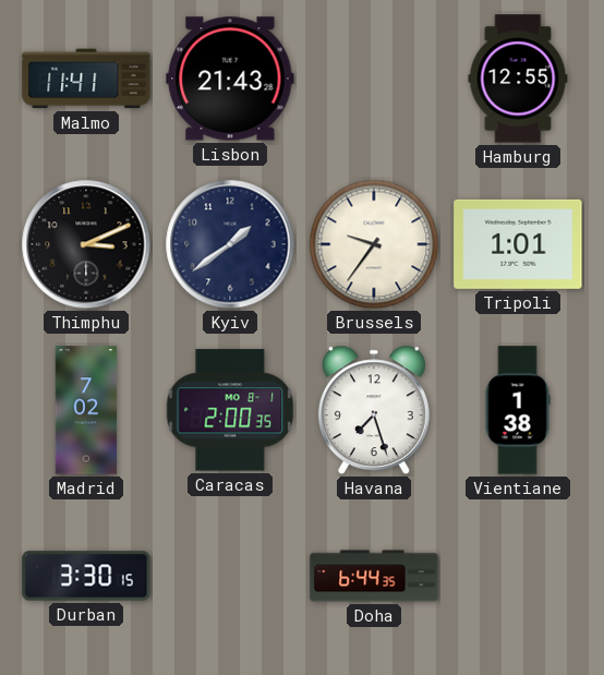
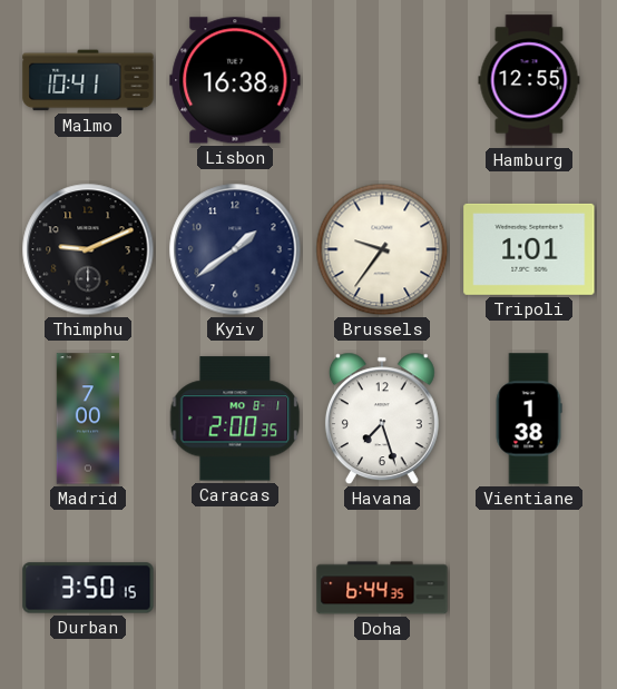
Malmo: 11:41 -> 10:41 (88, 80)
Lisbon: 21:43 -> 16:38 (235, 80)
Thimphu: 3:11 -> 9:11 (88, 249)
Madrid: 7:02 -> 7:00 (88, 419)
Durban: 3:30 -> 3:50 (88, 588)
